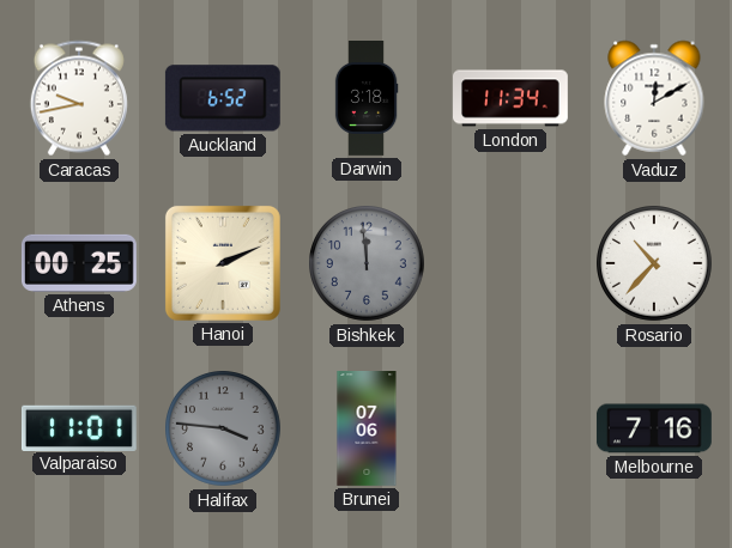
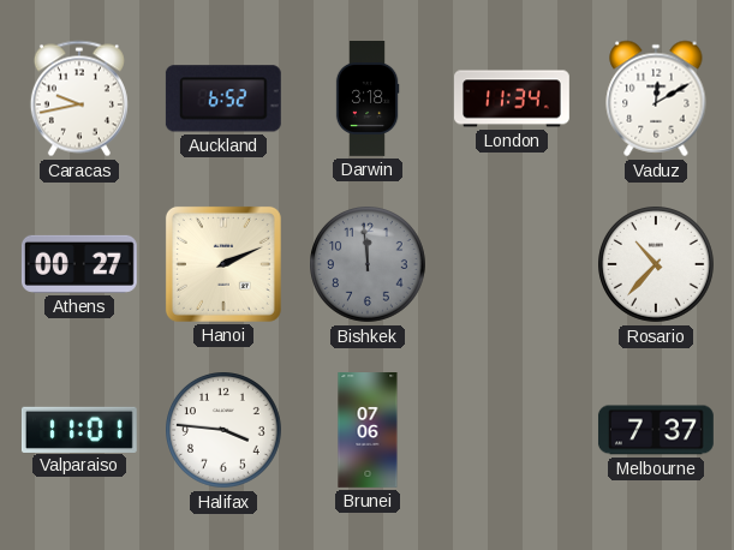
Athens: 00:25 -> 00:27 (79, 264)
Halifax dial: grey -> white (225, 431)
Melbourne: 7:16 -> 7:37 (656, 430)
